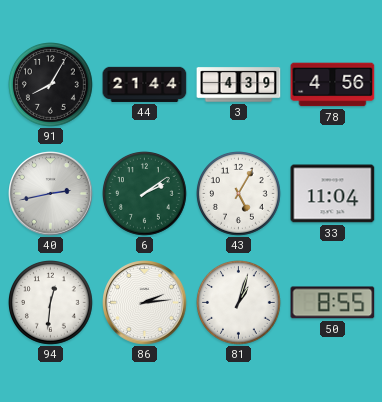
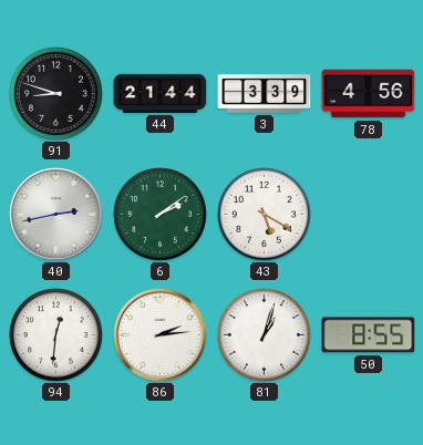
91: 8:05 -> 8:48 (56, 94)
3: 4:39 -> 3:39 (265, 94)
43: 5:05 -> 5:20 (265, 215)
33: 11:04 -> none (333, 194)
